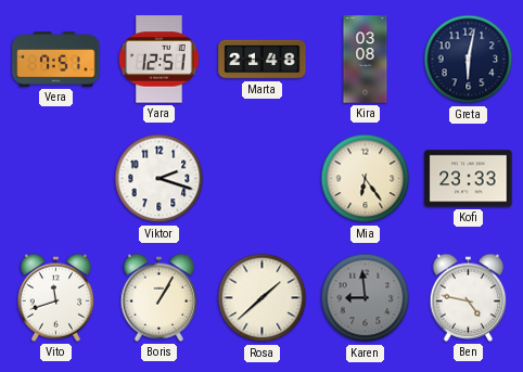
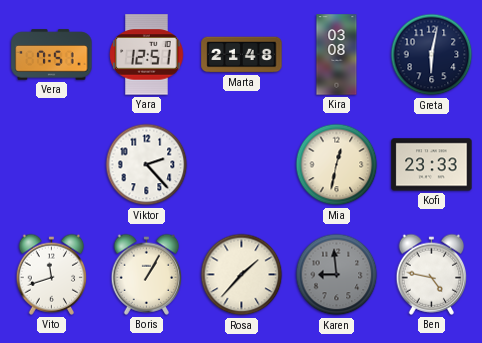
Viktor: 2:18 -> 2:23 (147, 165)
Mia: 6:24 -> 12:32 (337, 165)
Rosa: 1:38 -> 1:37 (242, 275)
